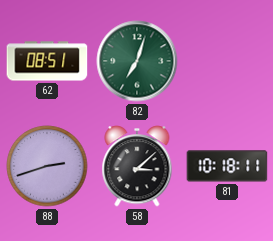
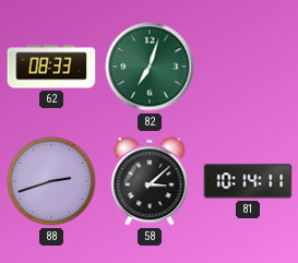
62: 08:51 -> 08:33 (51, 67)
81: 10:18 -> 10:14 (248, 181)
